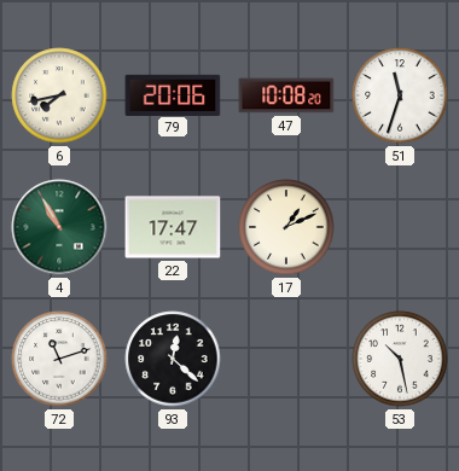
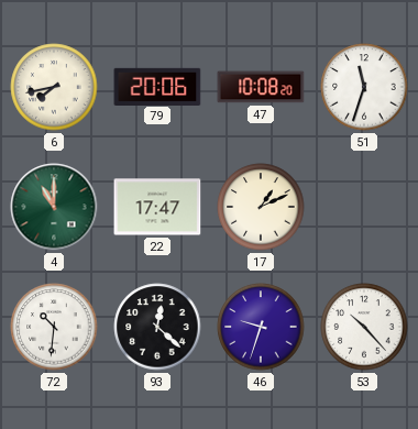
4: 10:55 -> 11:00 (54, 207)
72: 11:12 -> 10:31 (54, 327)
46: none -> 9:33 (261, 327)
53: 10:28 -> 10:23 (364, 327)
